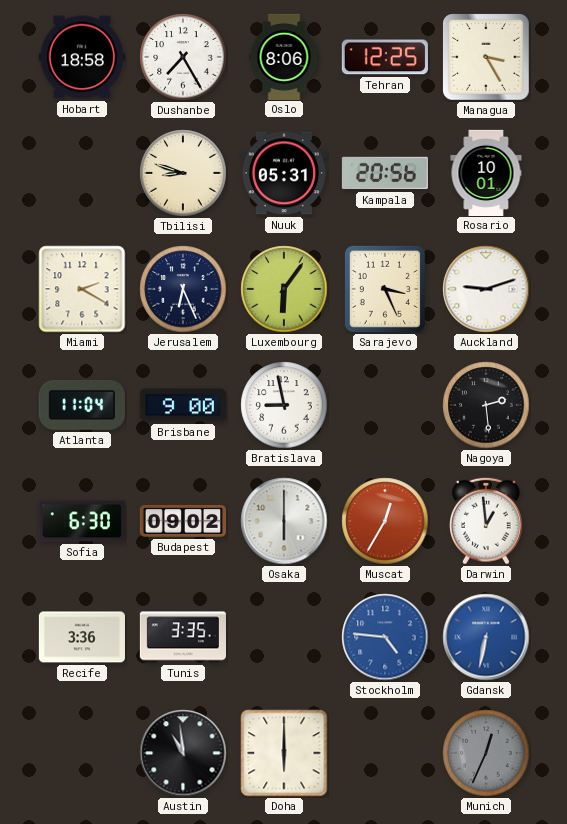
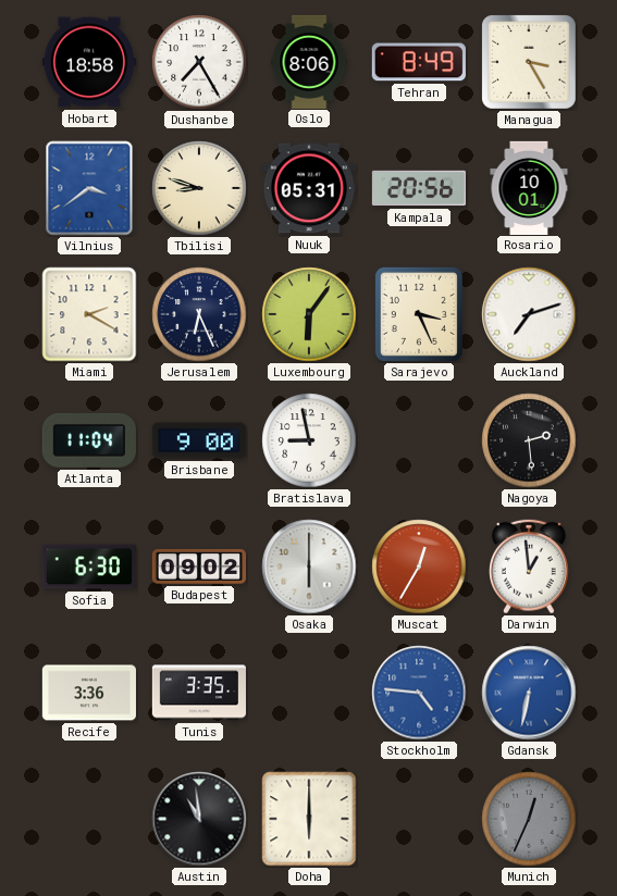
Tehran: 12:25 -> 8:49 (419, 62)
Vilnius: none -> 3:39 (89, 188)
Auckland: 9:12 -> 7:12 (529, 314)
